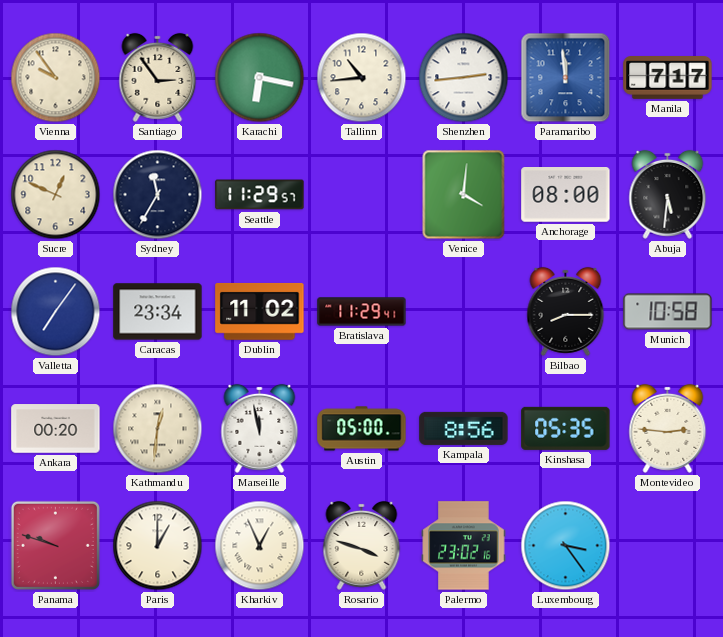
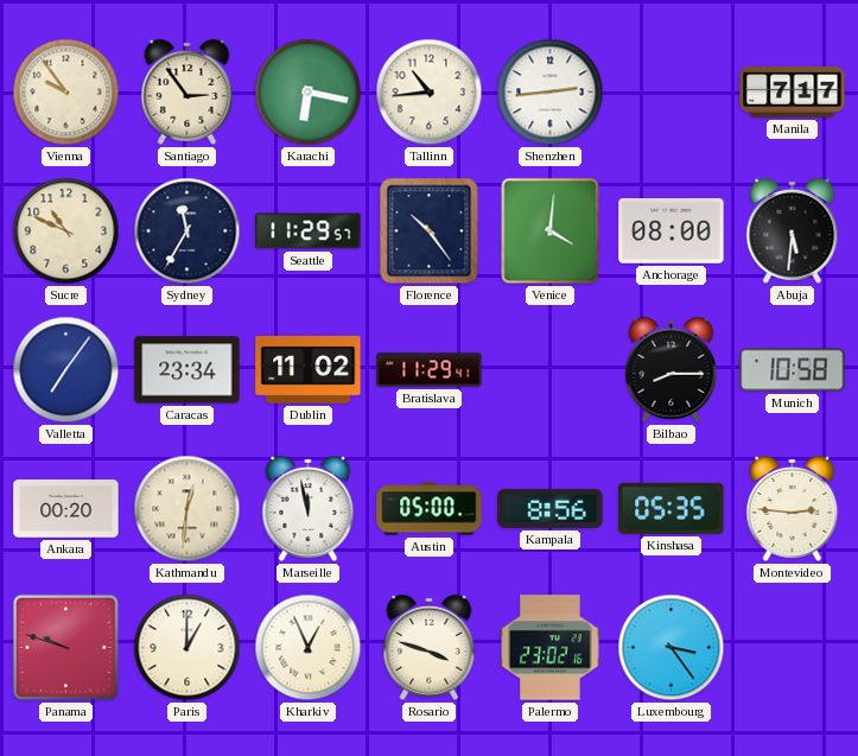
Paramaribo: 11:59 -> none (566, 78)
Sucre: 12:49 -> 10:49 (66, 231)
Florence: none -> 10:24 (430, 231)
